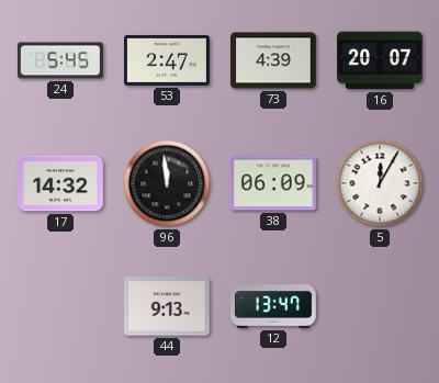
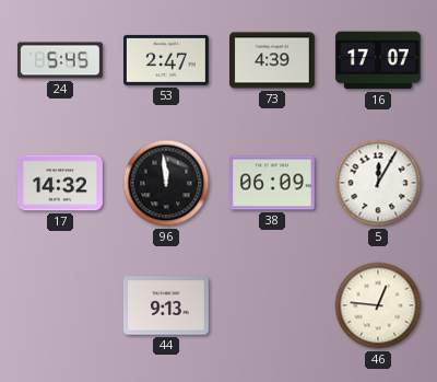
16: 20:07 -> 17:07 (378, 60)
12: 13:47 -> none (274, 306)
46: none -> 12:46 (378, 305)
